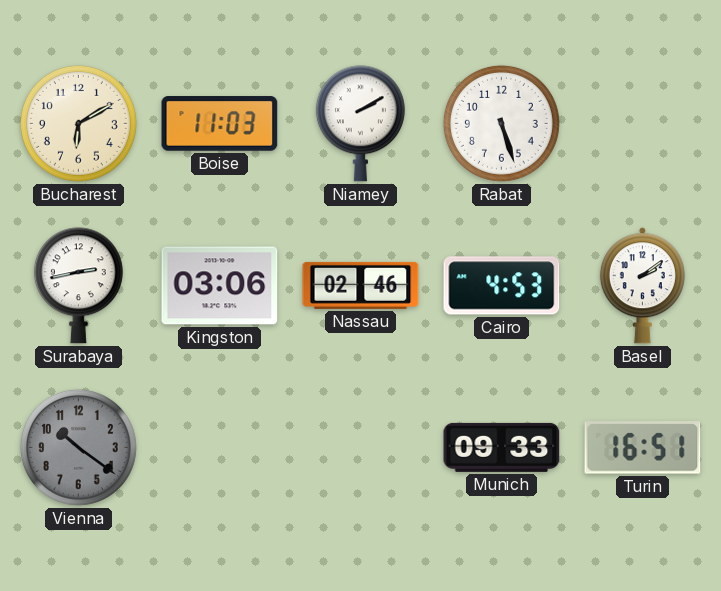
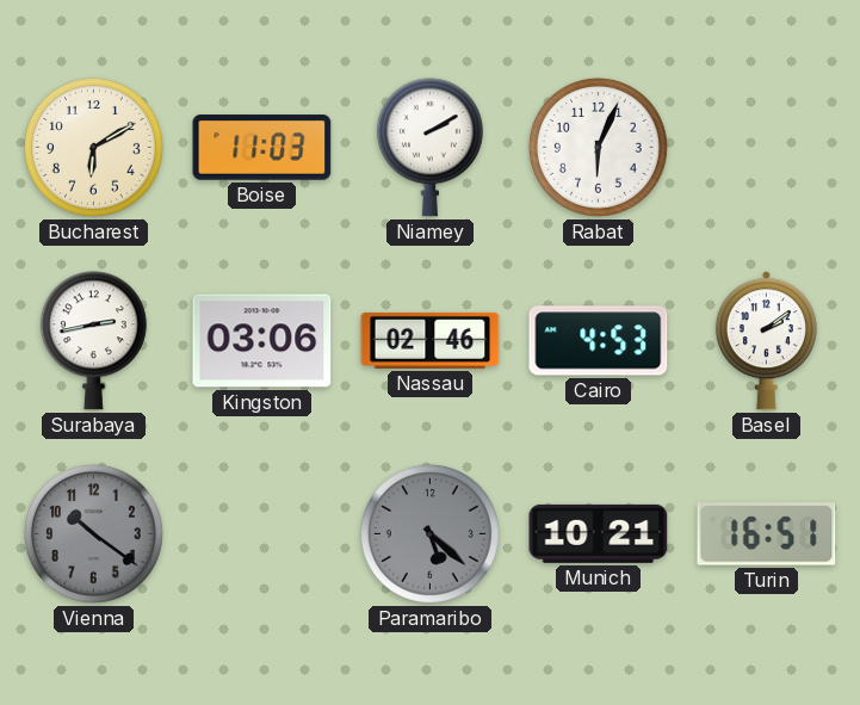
Rabat: 5:27 -> 6:04 (598, 147)
Paramaribo: none -> 5:22 (429, 533)
Munich: 09:33 -> 10:21 (599, 533)
